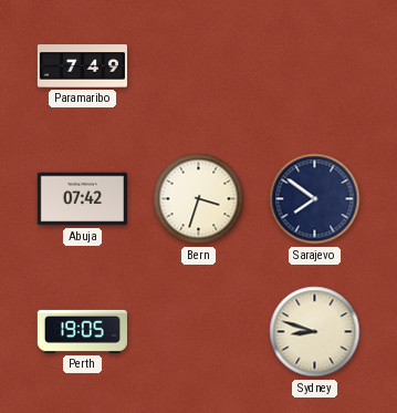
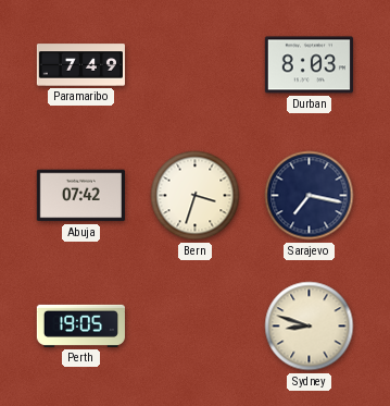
Durban: none -> 8:03 (309, 65)
Sarajevo: 7:51 -> 7:17 (310, 196)
